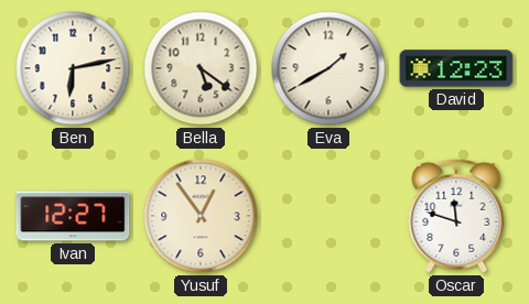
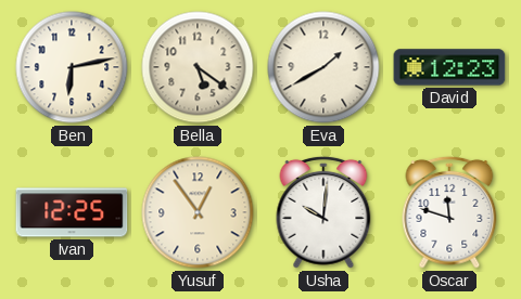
Ivan: 12:27 -> 12:25 (72, 212)
Usha: none -> 10:01 (323, 212)
